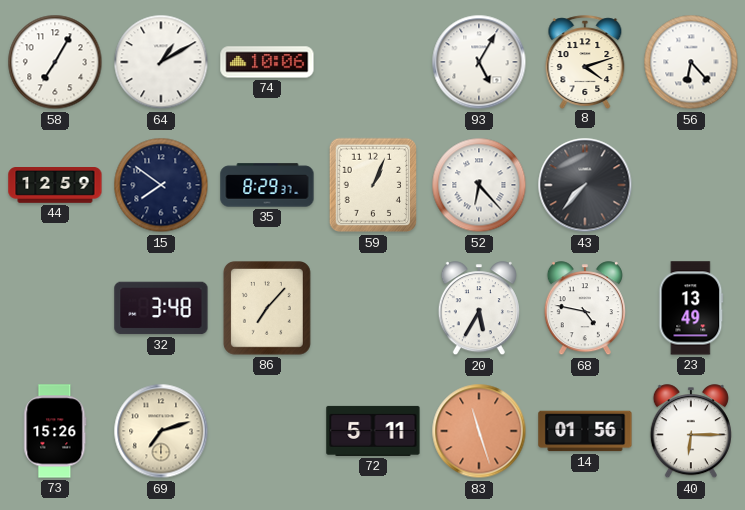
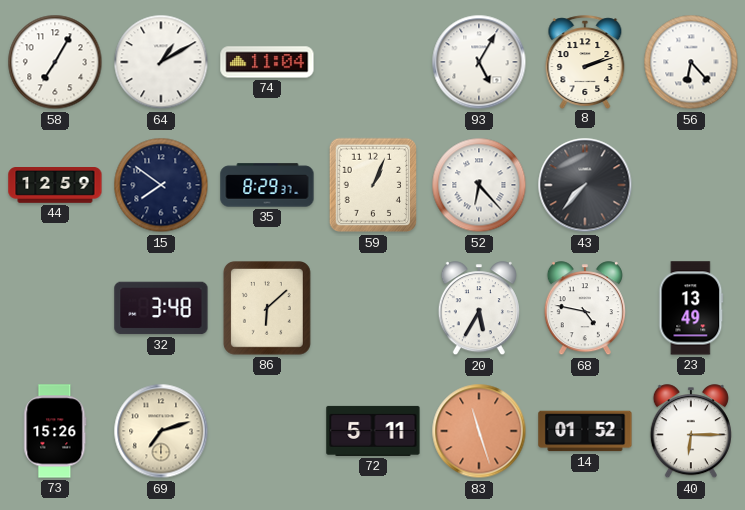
74: 10:06 -> 11:04 (267, 62)
8: 4:12 -> 2:12 (585, 62)
86: 7:07 -> 6:08 (267, 309)
14: 01:56 -> 01:52 (585, 431)
